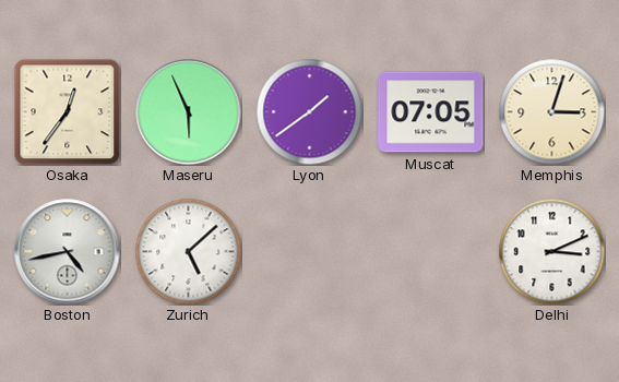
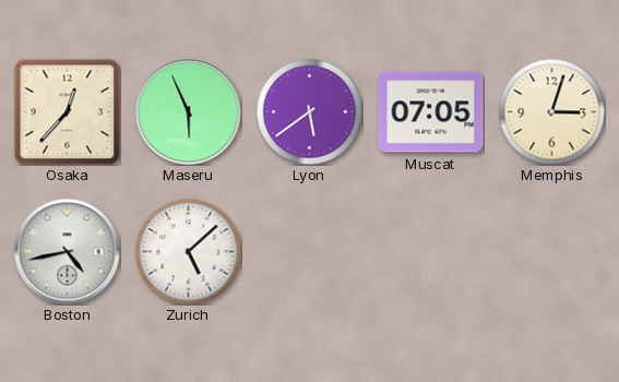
Osaka: 12:36 -> 12:37 (67, 111)
Lyon: 1:39 -> 5:39 (309, 111)
Delhi: 3:11 -> none (551, 251)
